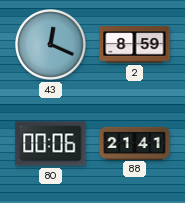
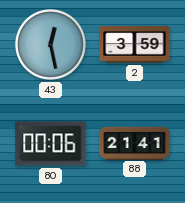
43: 12:19 -> 12:28 (51, 45)
2: 8:59 -> 3:59 (135, 45)
